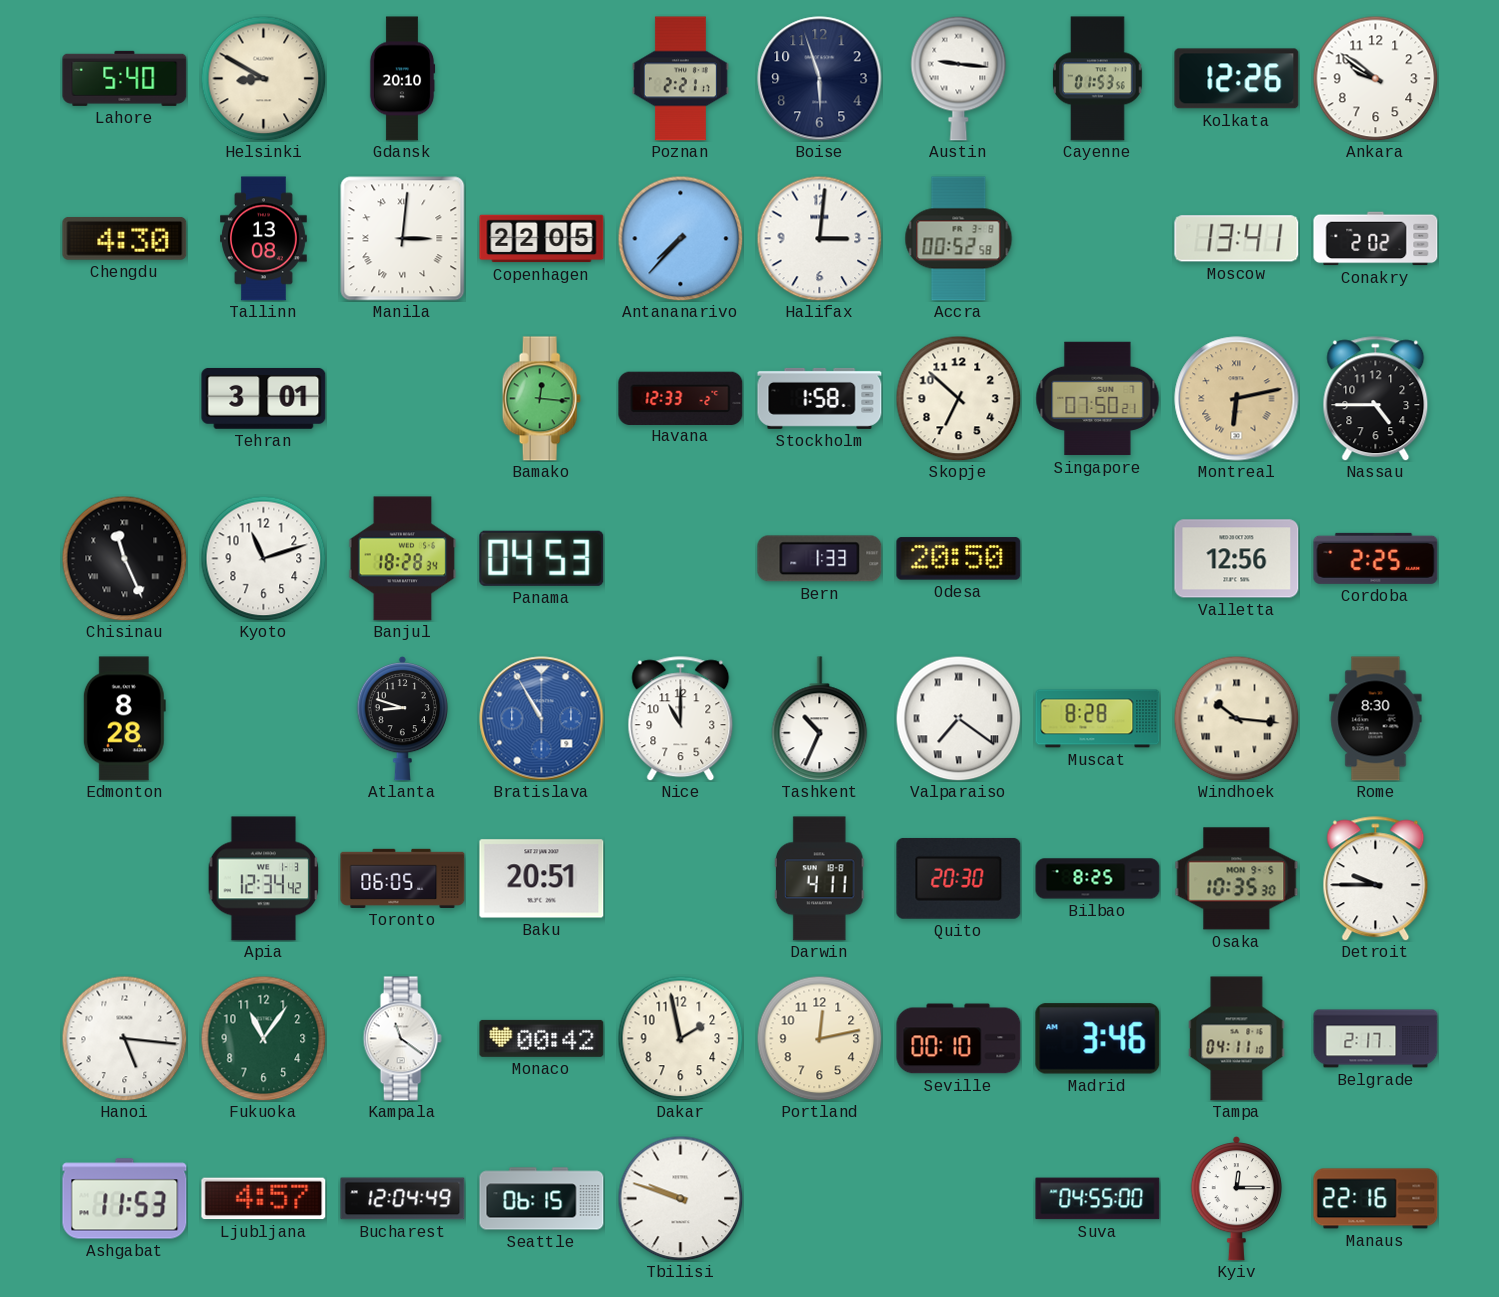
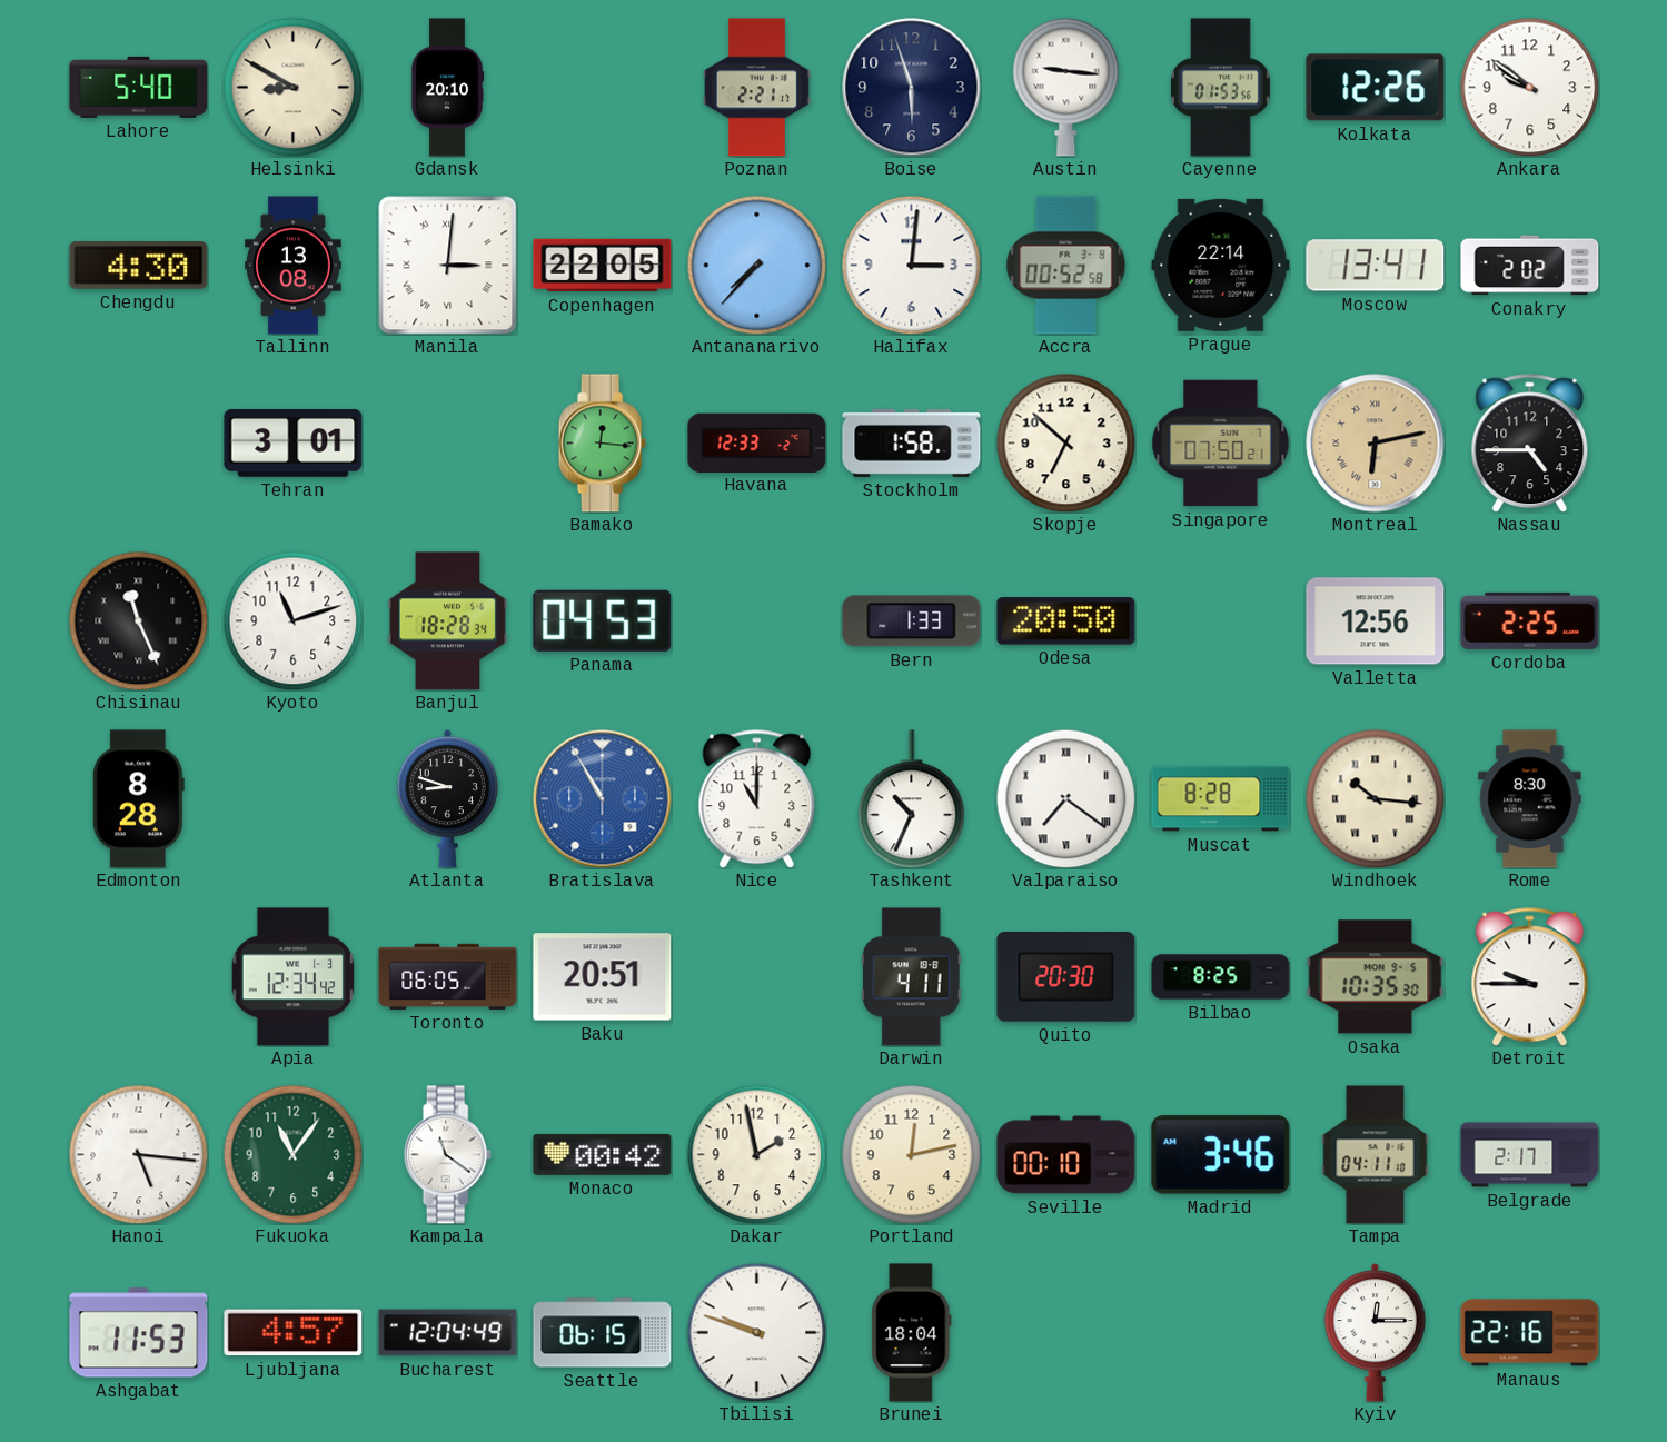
Prague: none -> 22:14 (1221, 265)
Brunei: none -> 18:04 (912, 1333)
Suva: 04:55 -> none (1098, 1199)
